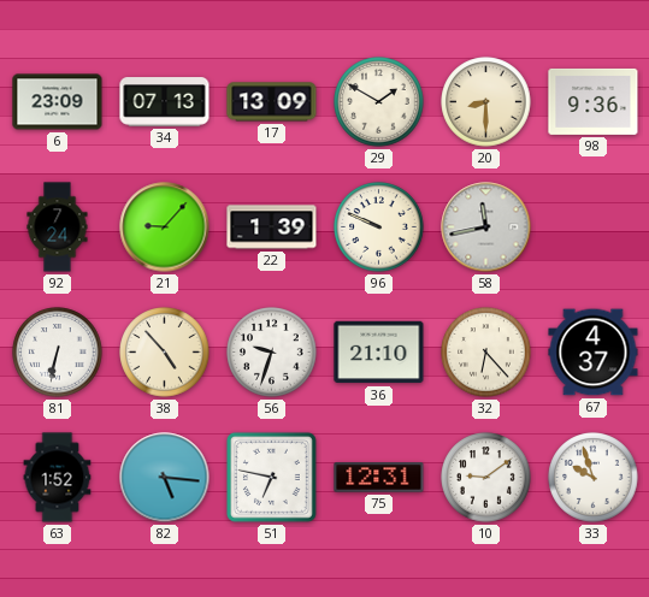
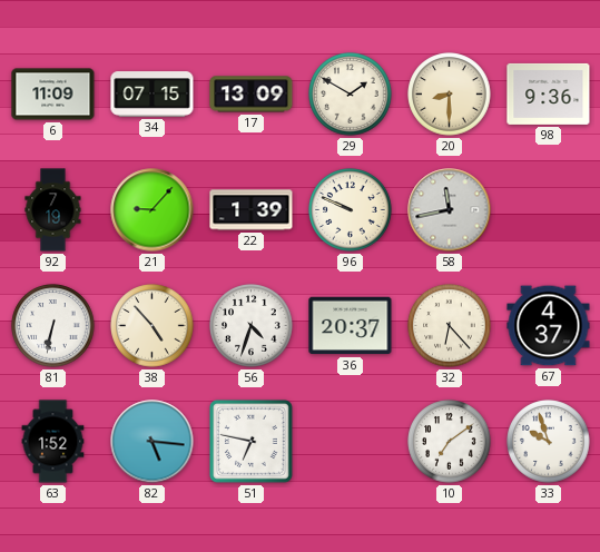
6: 23:09 -> 11:09 (53, 95)
34: 07:13 -> 07:15 (153, 95)
92: 7:24 -> 7:19 (53, 210)
56: 9:33 -> 4:33 (252, 326)
36: 21:10 -> 20:37 (351, 326)
75: 12:31 -> none (379, 478)
10: 9:09 -> 7:09 (450, 442)
